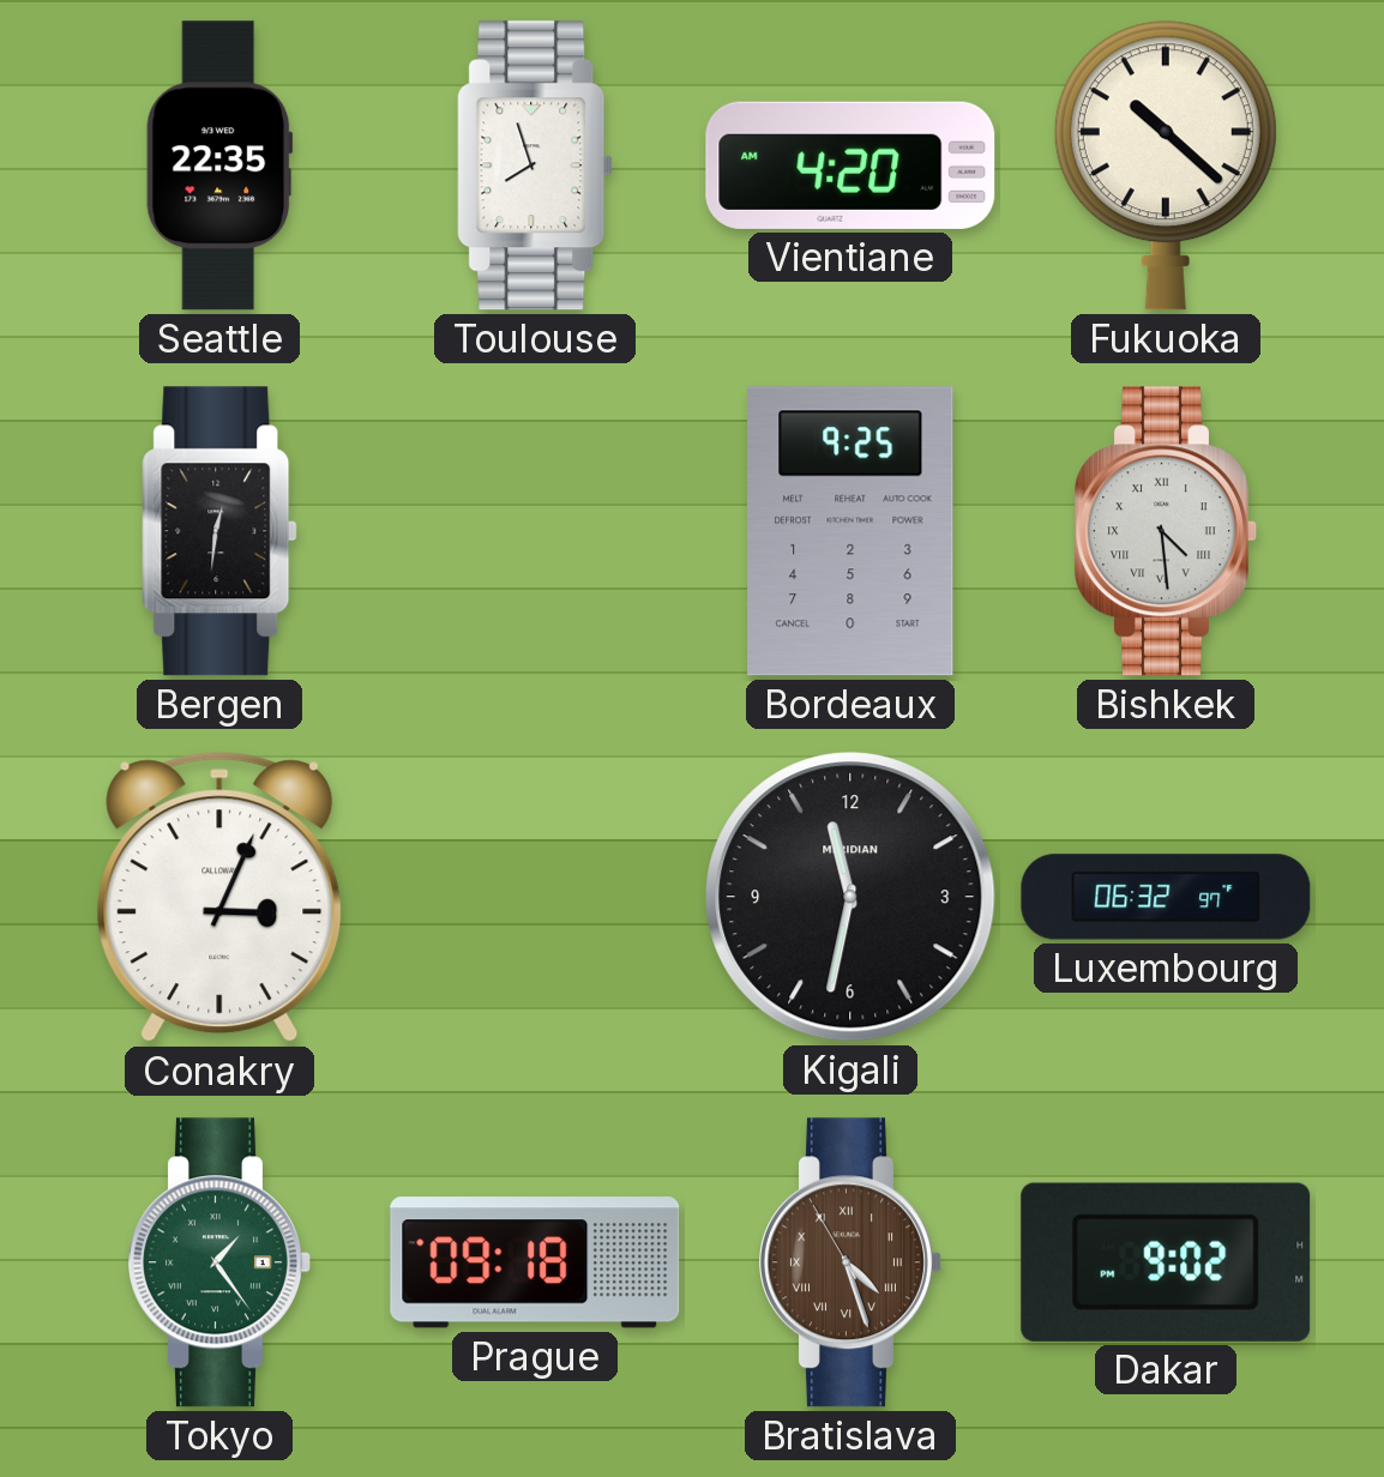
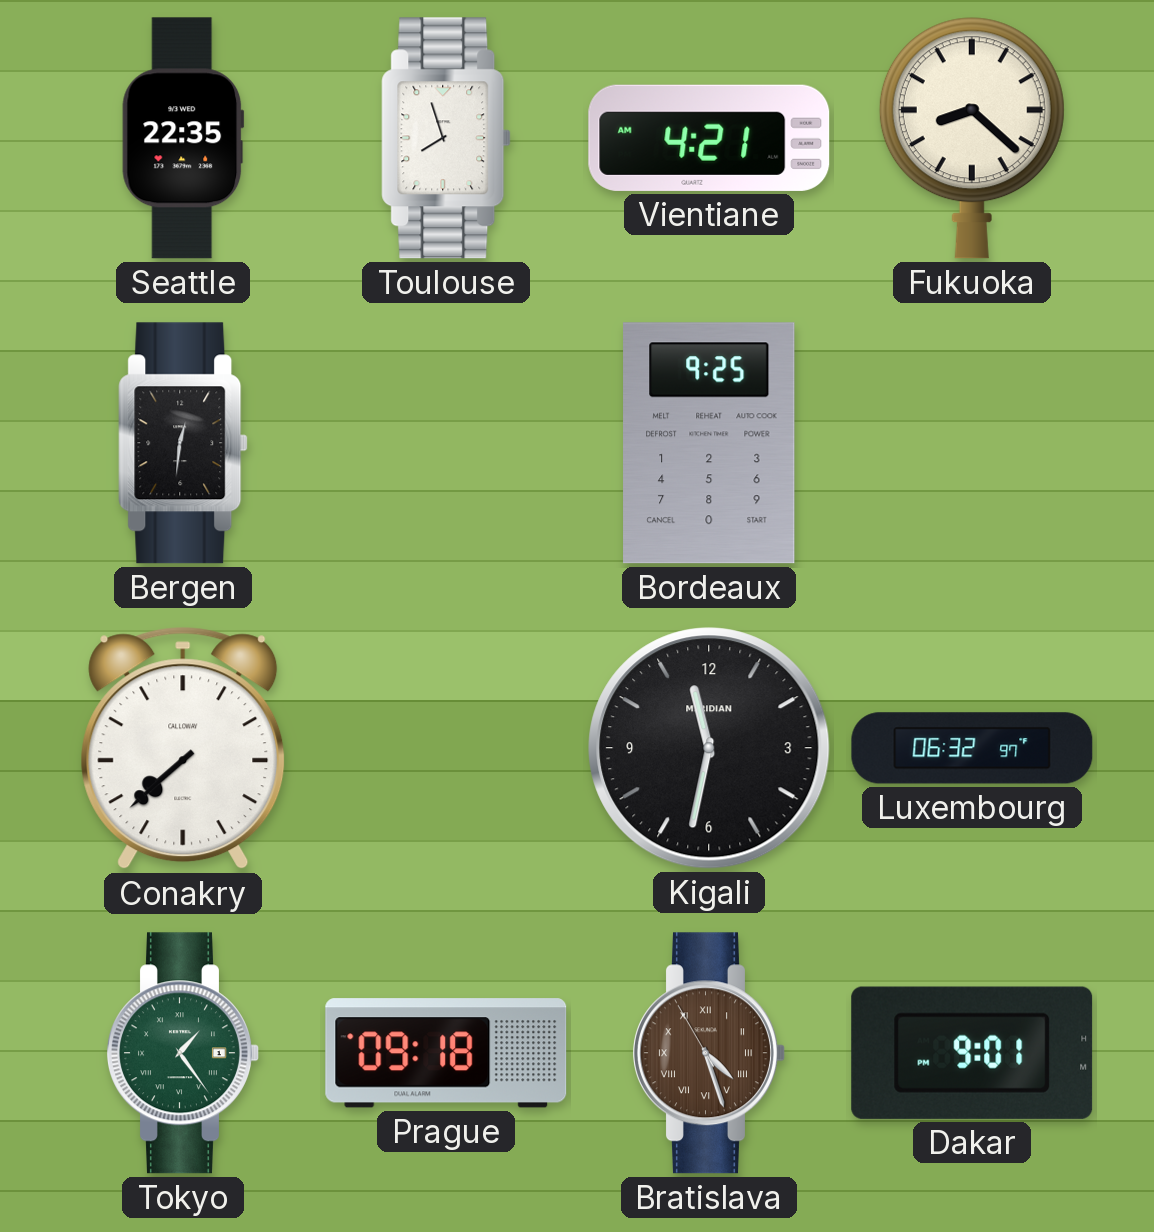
Vientiane: 4:20 -> 4:21 (709, 138)
Fukuoka: 10:22 -> 8:22 (972, 138)
Bishkek: 4:29 -> none (1167, 531)
Conakry: 3:04 -> 7:38 (183, 748)
Dakar: 9:02 -> 9:01 (972, 1053)
